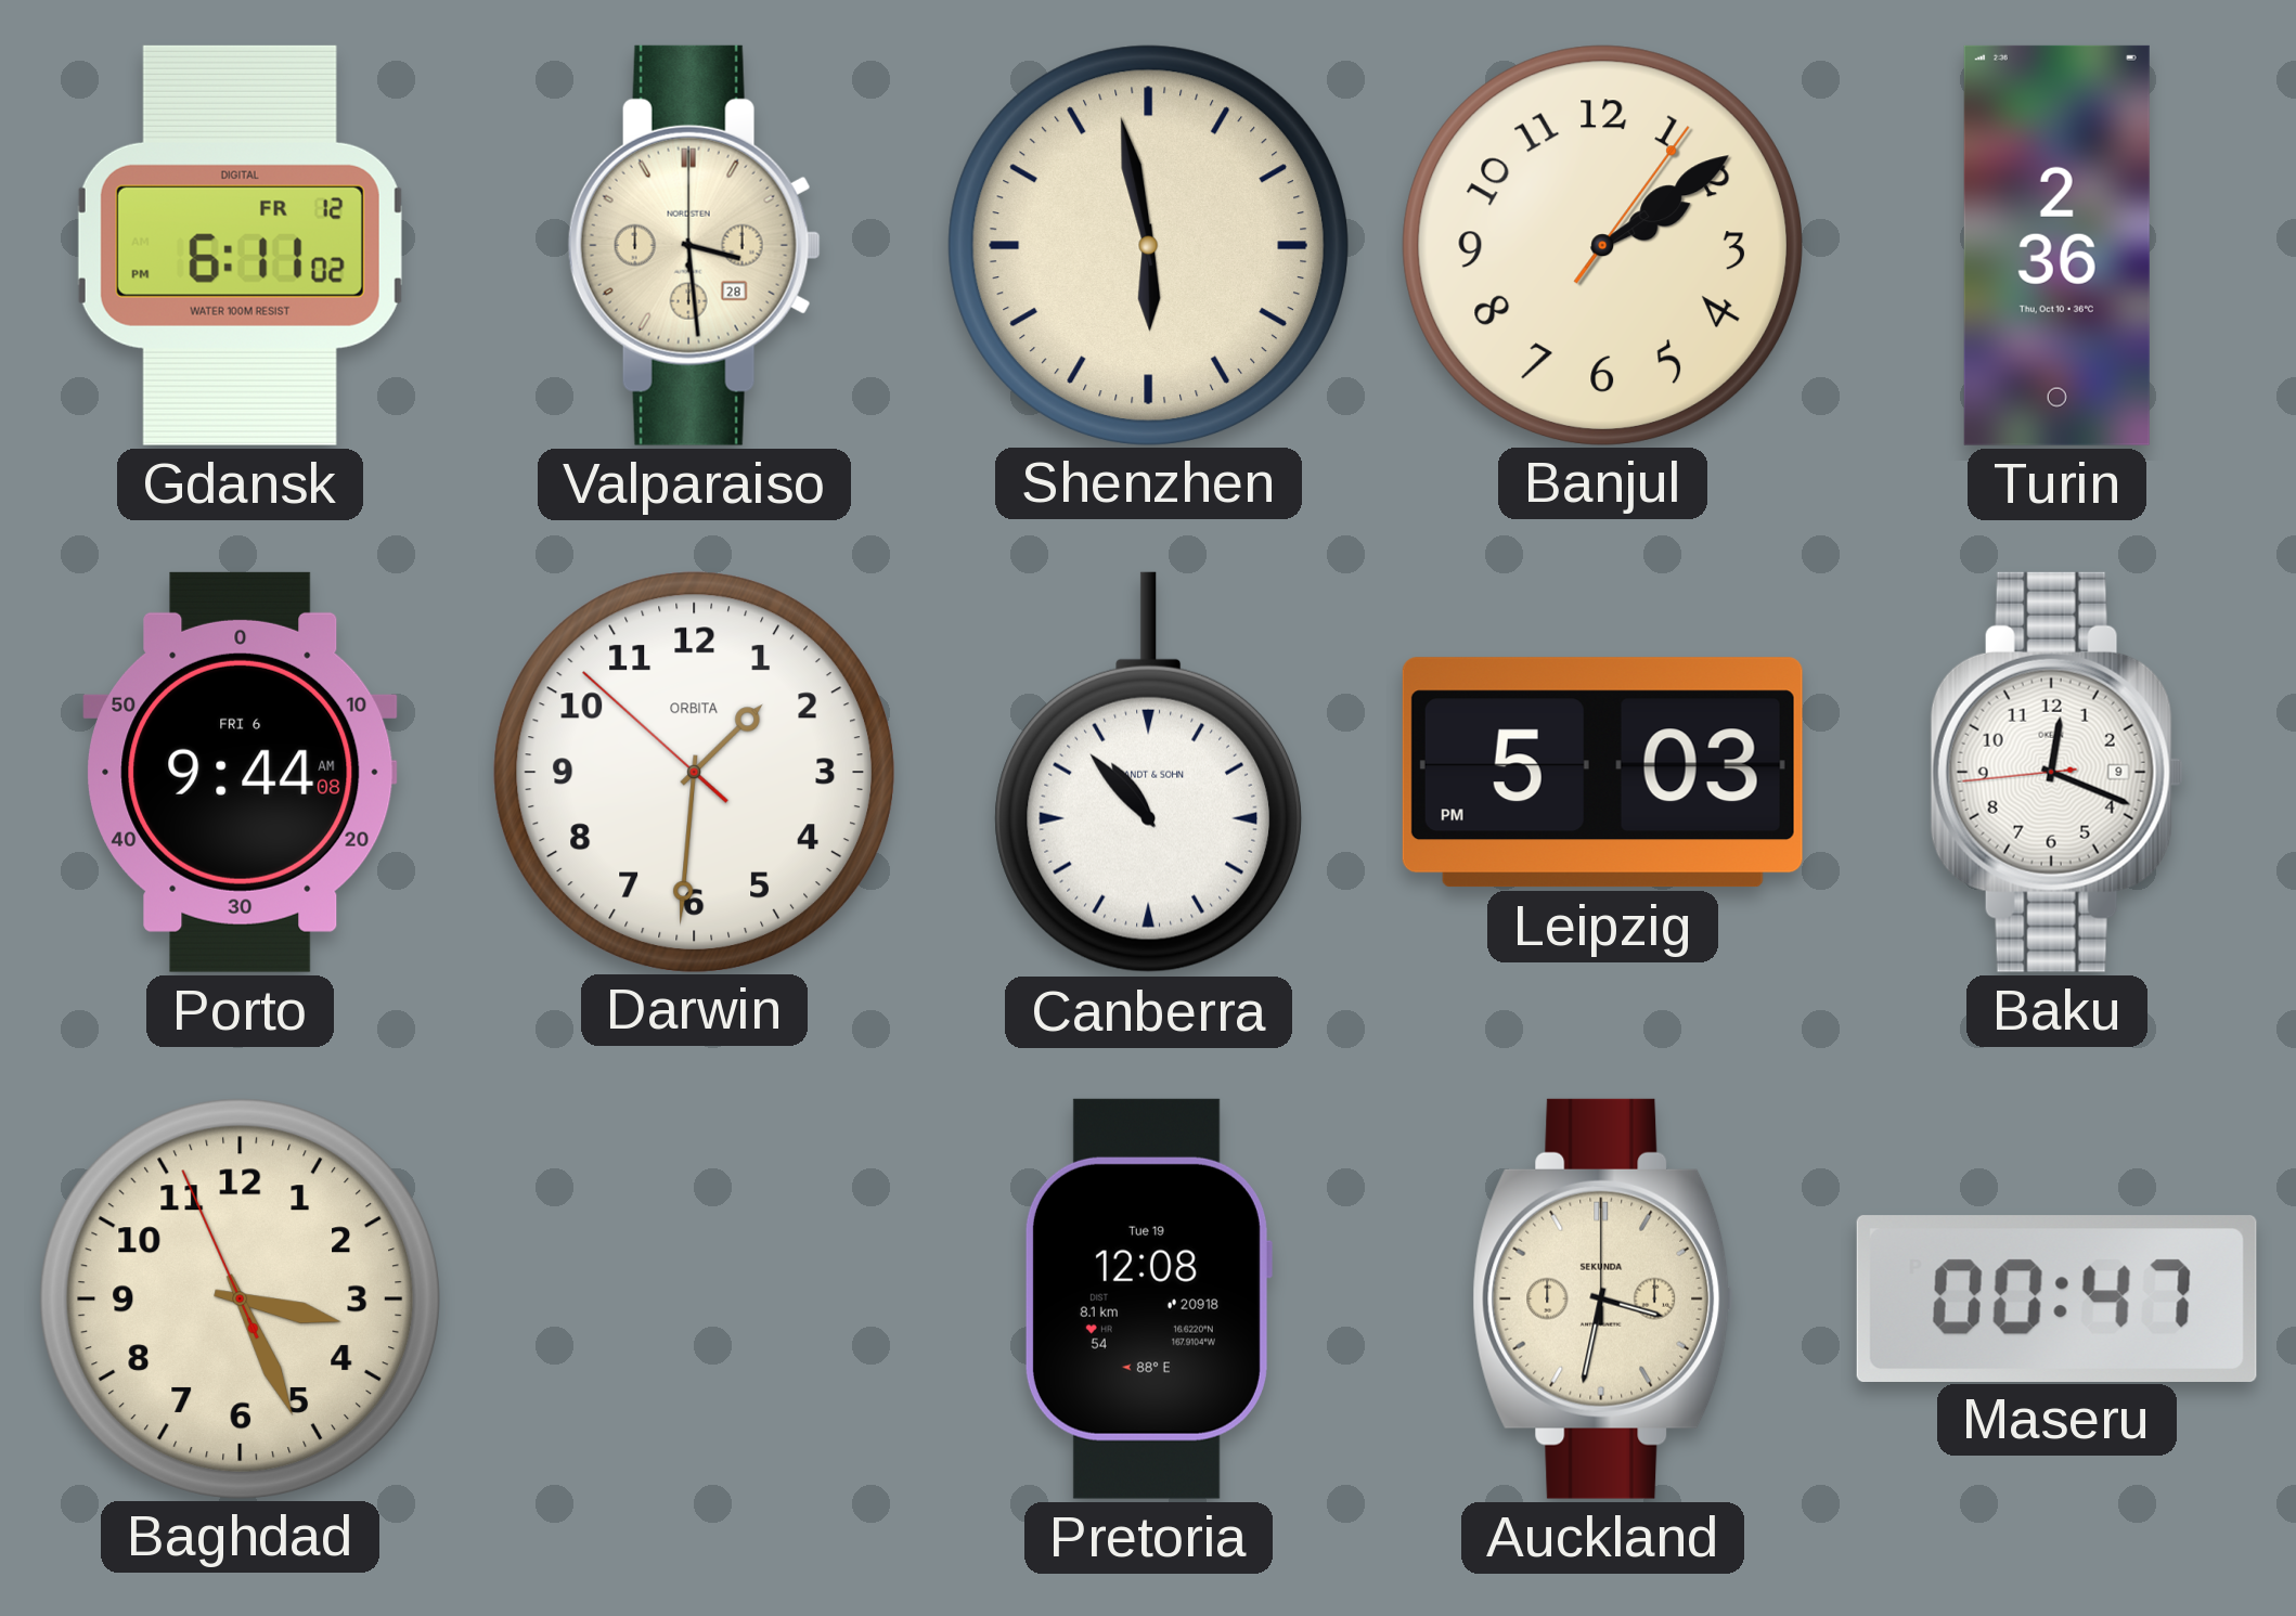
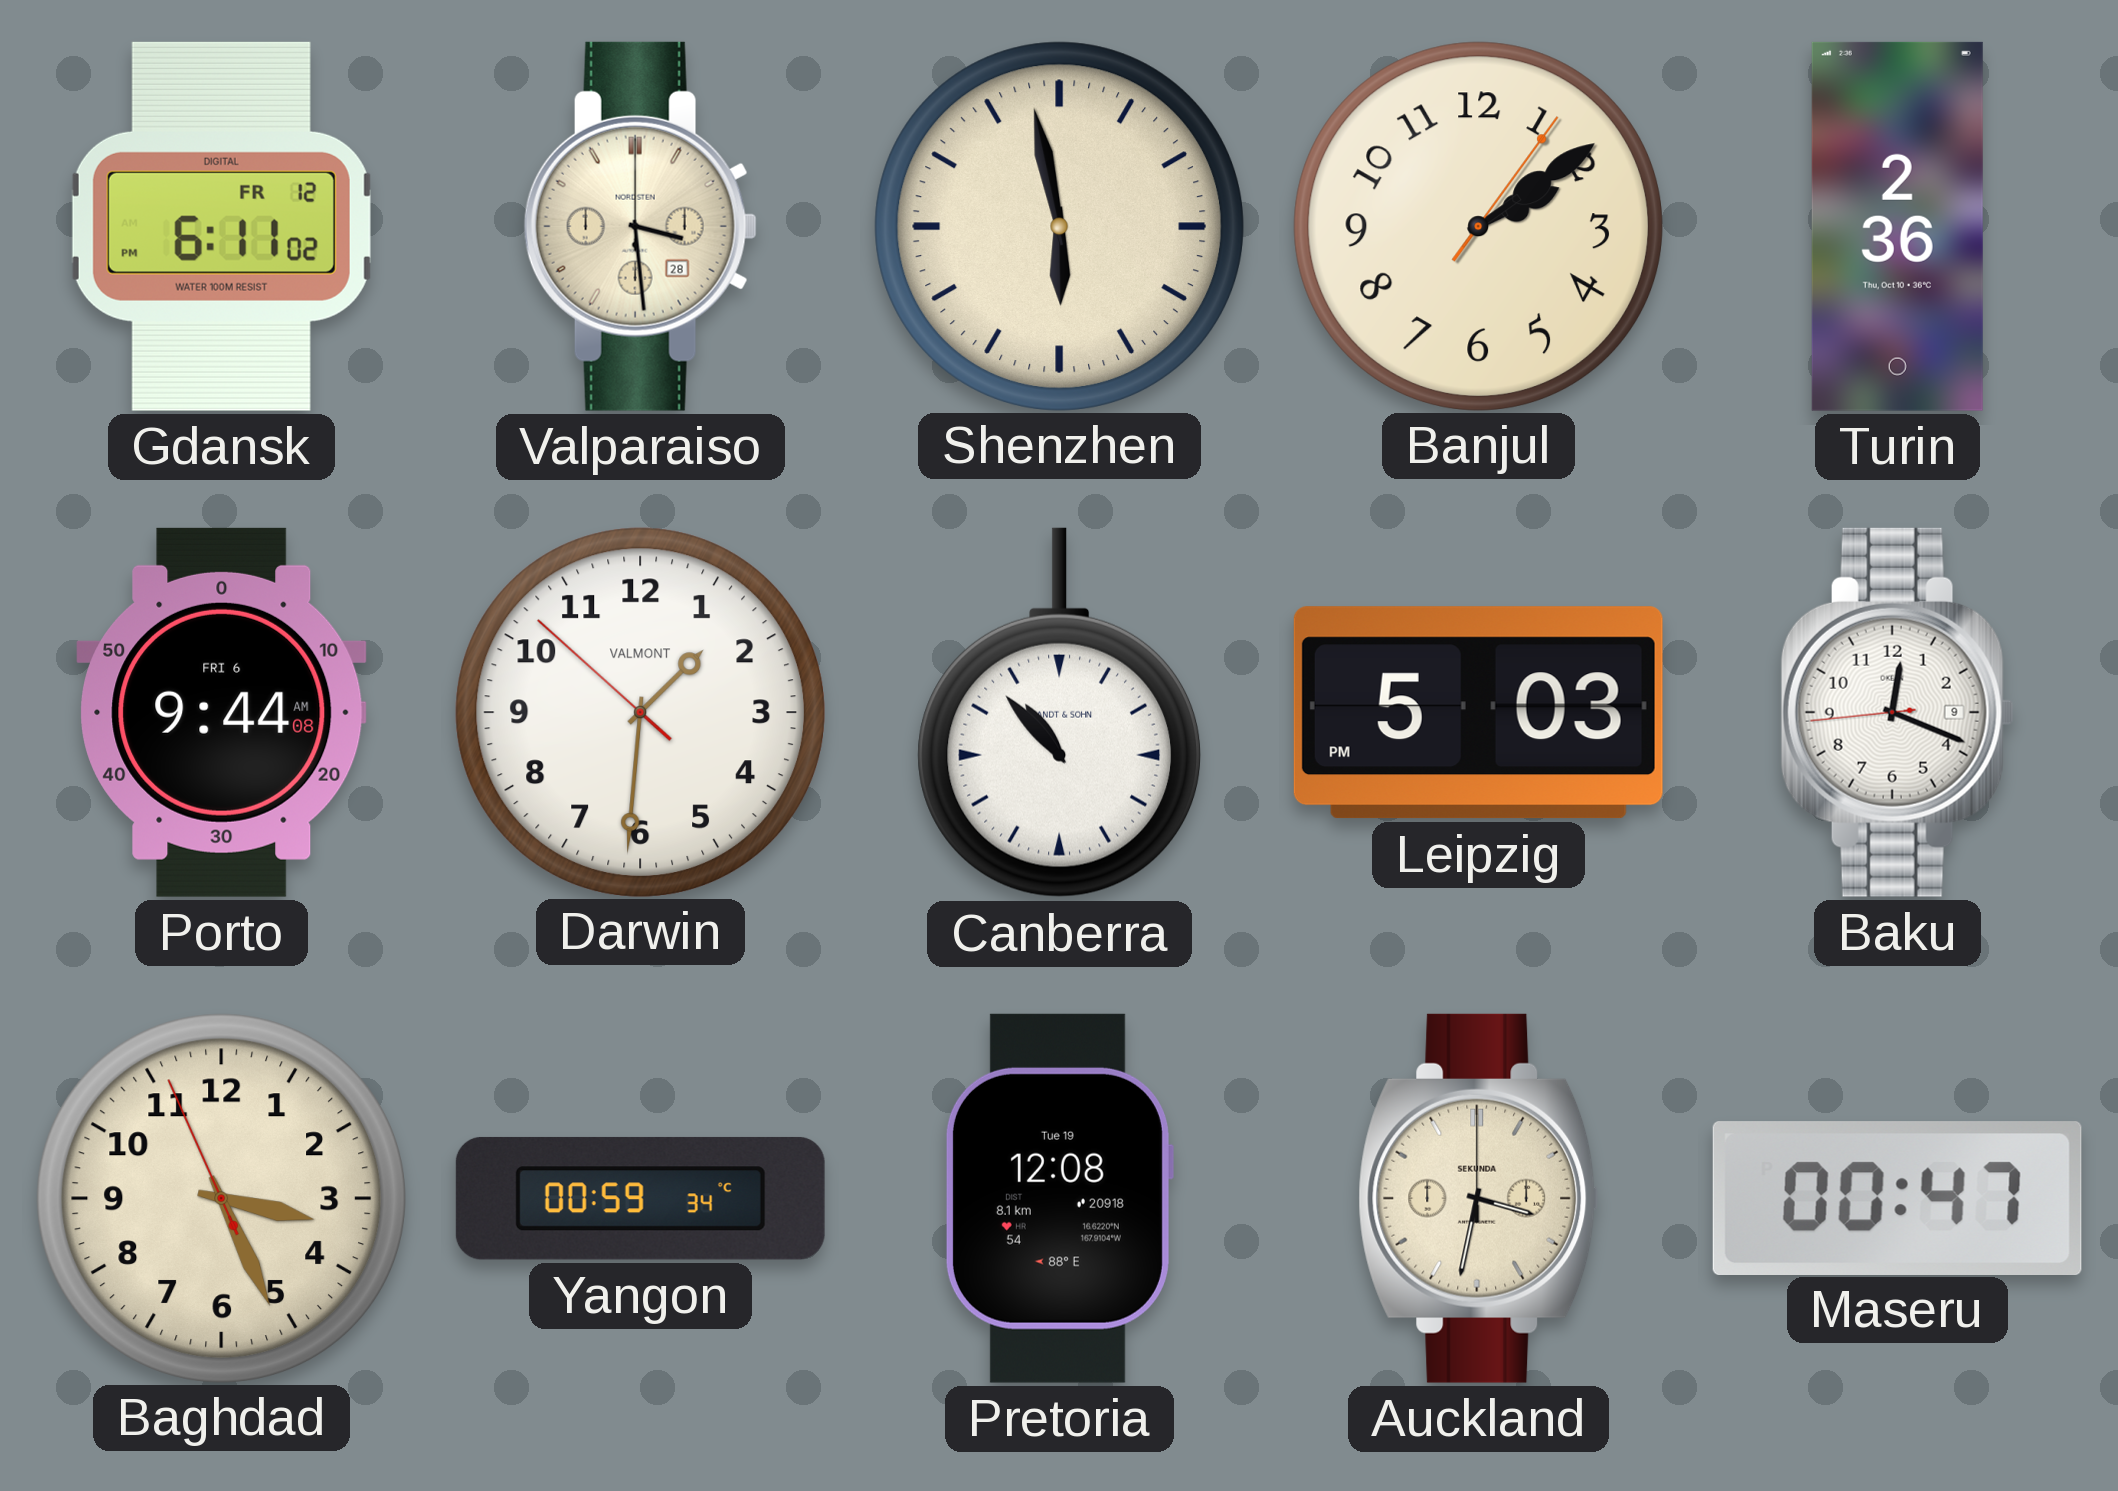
Darwin brand: ORBITA -> VALMONT (640, 712)
Yangon: none -> 00:59 (640, 1198)
